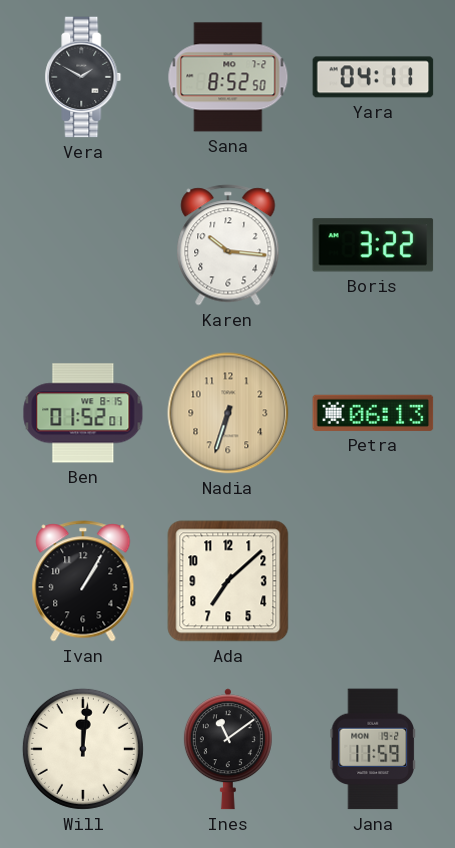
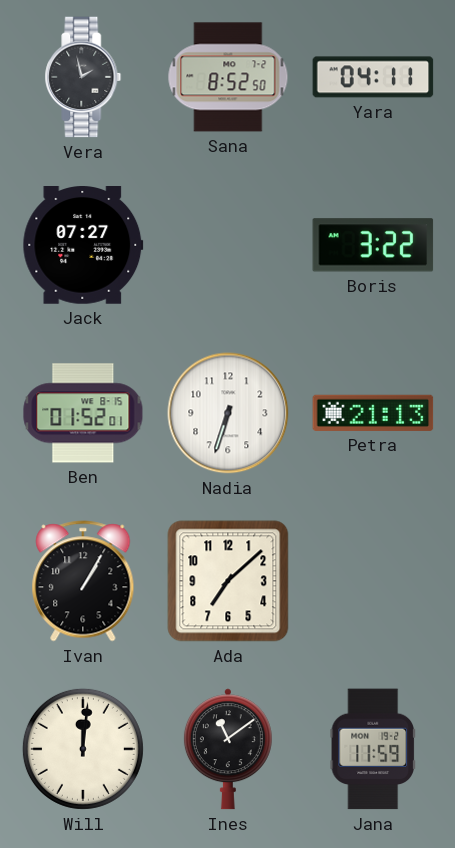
Vera: 1:50 -> 1:58 (83, 77)
Jack: none -> 07:27 (83, 245)
Karen: 10:16 -> none (228, 245)
Nadia dial: champagne -> white (228, 413)
Petra: 06:13 -> 21:13 (373, 413)
